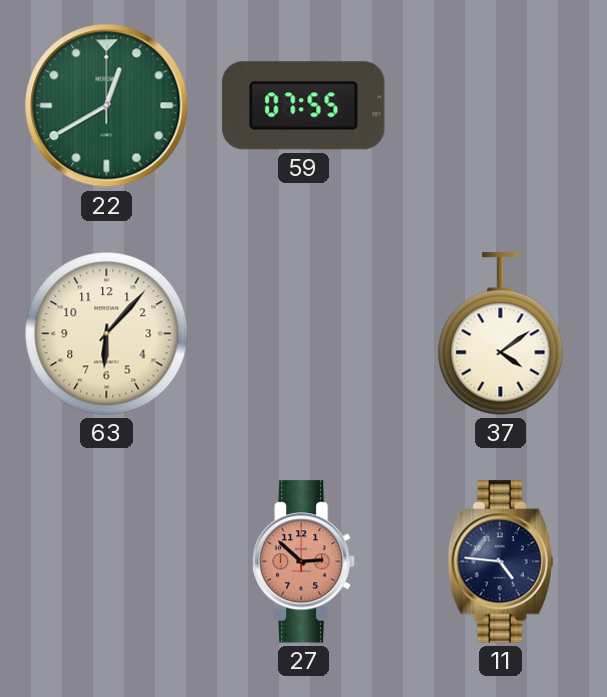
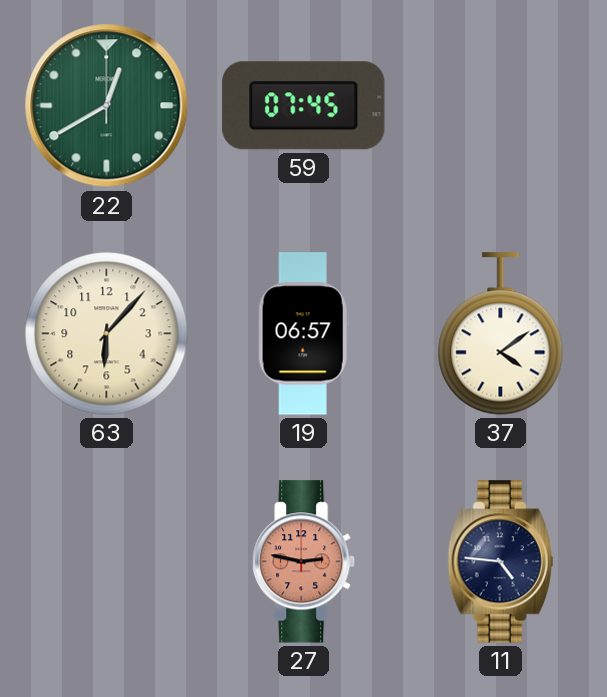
59: 07:55 -> 07:45 (304, 106)
19: none -> 06:57 (303, 334)
27: 2:52 -> 2:47 (305, 562)
